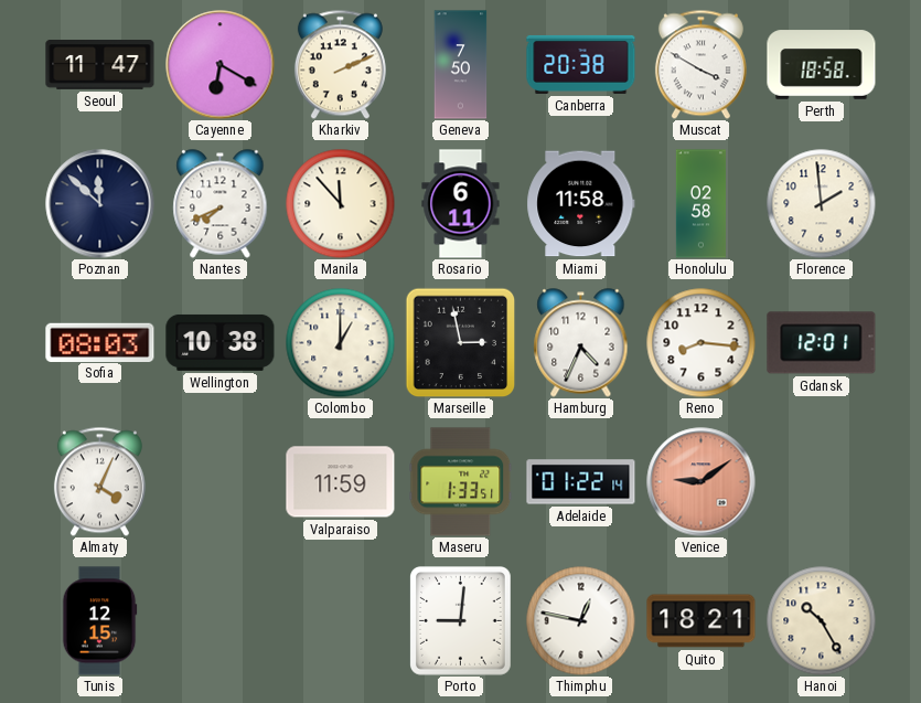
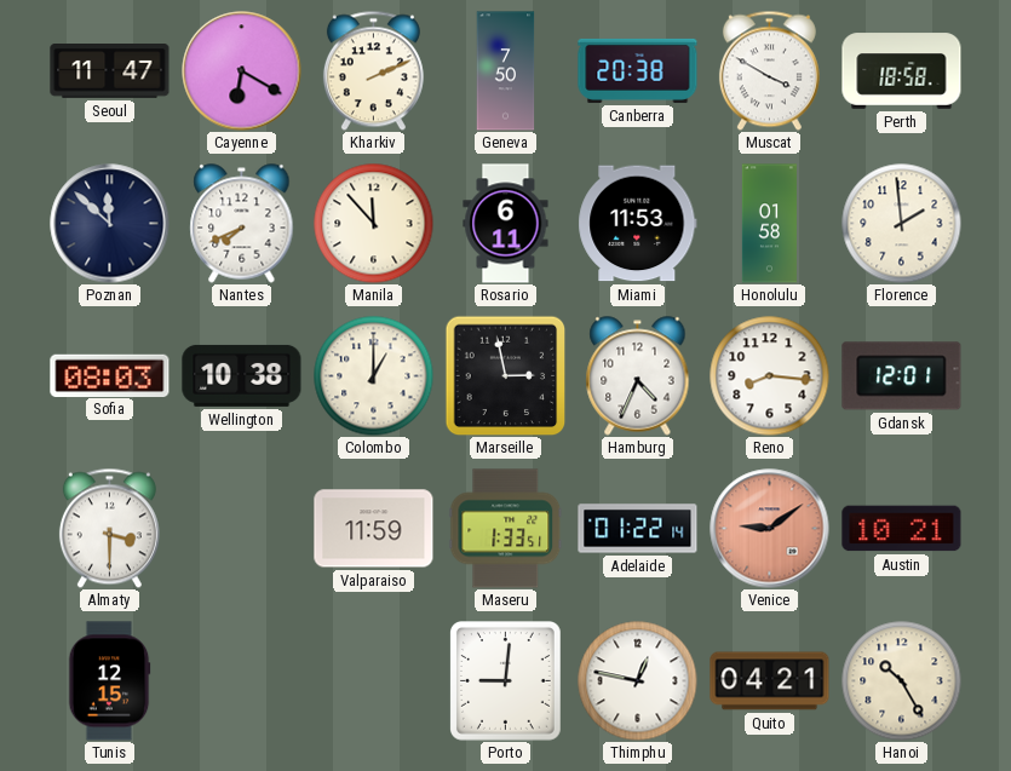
Miami: 11:58 -> 11:53 (638, 224)
Honolulu: 02:58 -> 01:58 (769, 224)
Almaty: 4:04 -> 3:30 (109, 528)
Austin: none -> 10:21 (902, 529)
Quito: 18:21 -> 04:21 (770, 681)
